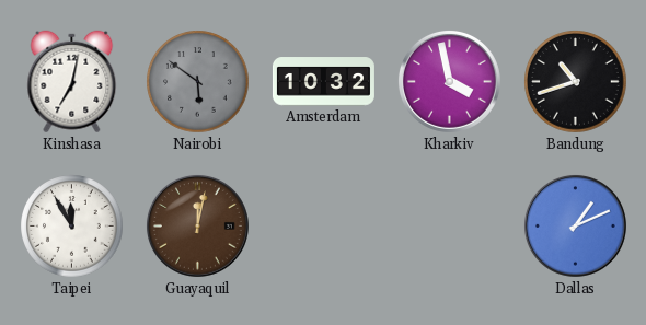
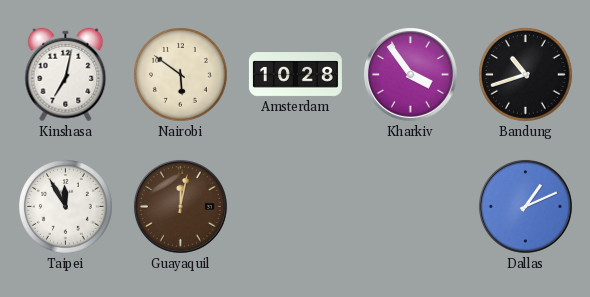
Nairobi dial: grey -> cream (181, 75)
Amsterdam: 10:32 -> 10:28 (295, 75)
Kharkiv: 3:58 -> 3:54 (410, 74)
